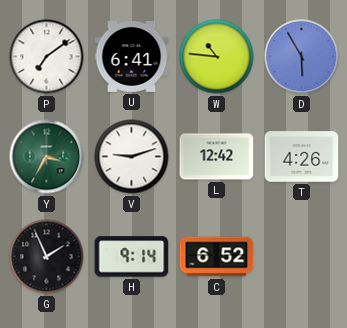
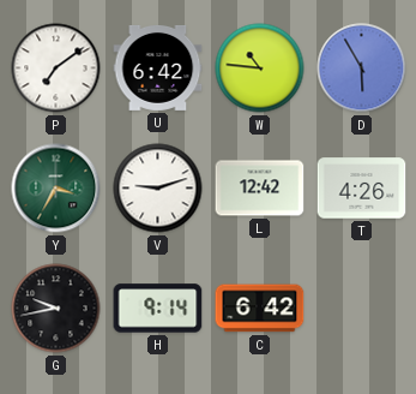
U: 6:41 -> 6:42 (158, 67)
G: 1:56 -> 9:43 (56, 309)
C: 6:52 -> 6:42 (260, 309)
